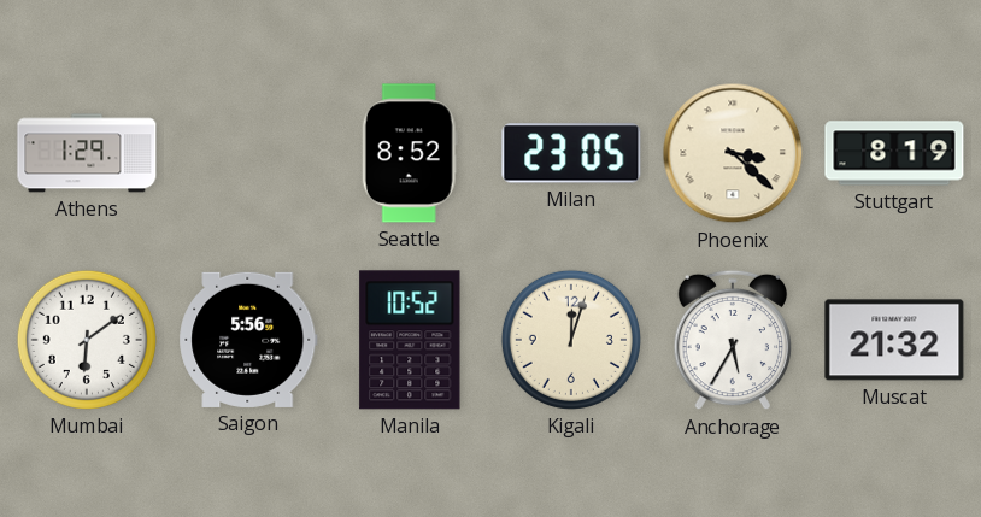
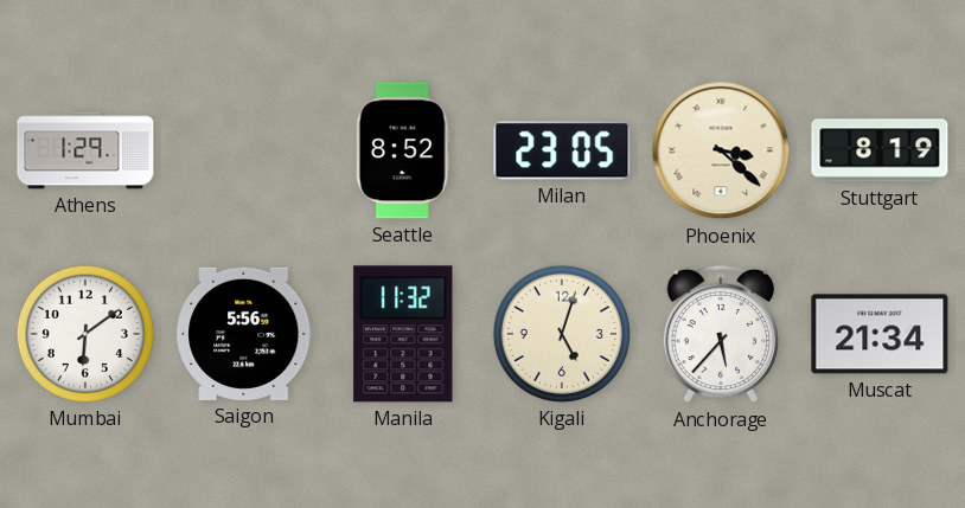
Manila: 10:52 -> 11:32 (403, 334)
Kigali: 12:03 -> 5:03 (562, 334)
Anchorage: 5:35 -> 5:37 (721, 334)
Muscat: 21:32 -> 21:34 (880, 334)
